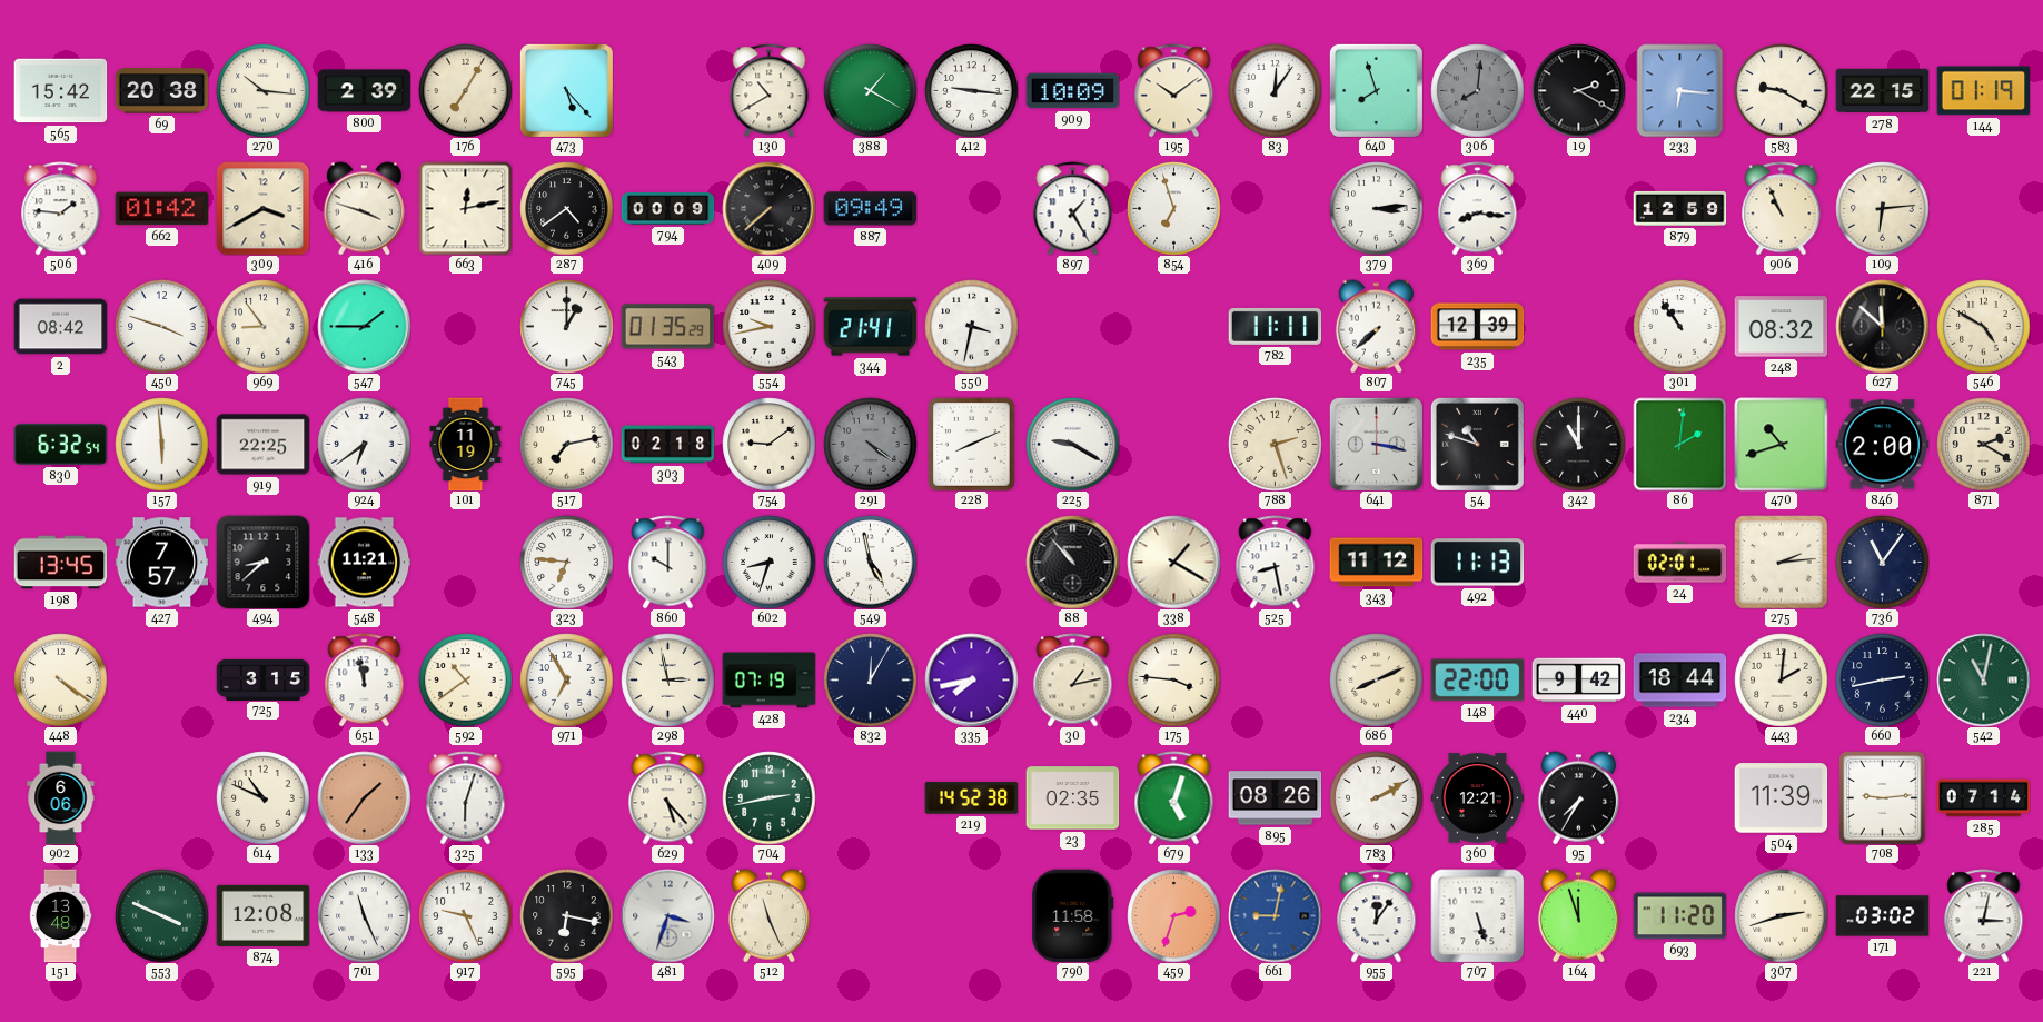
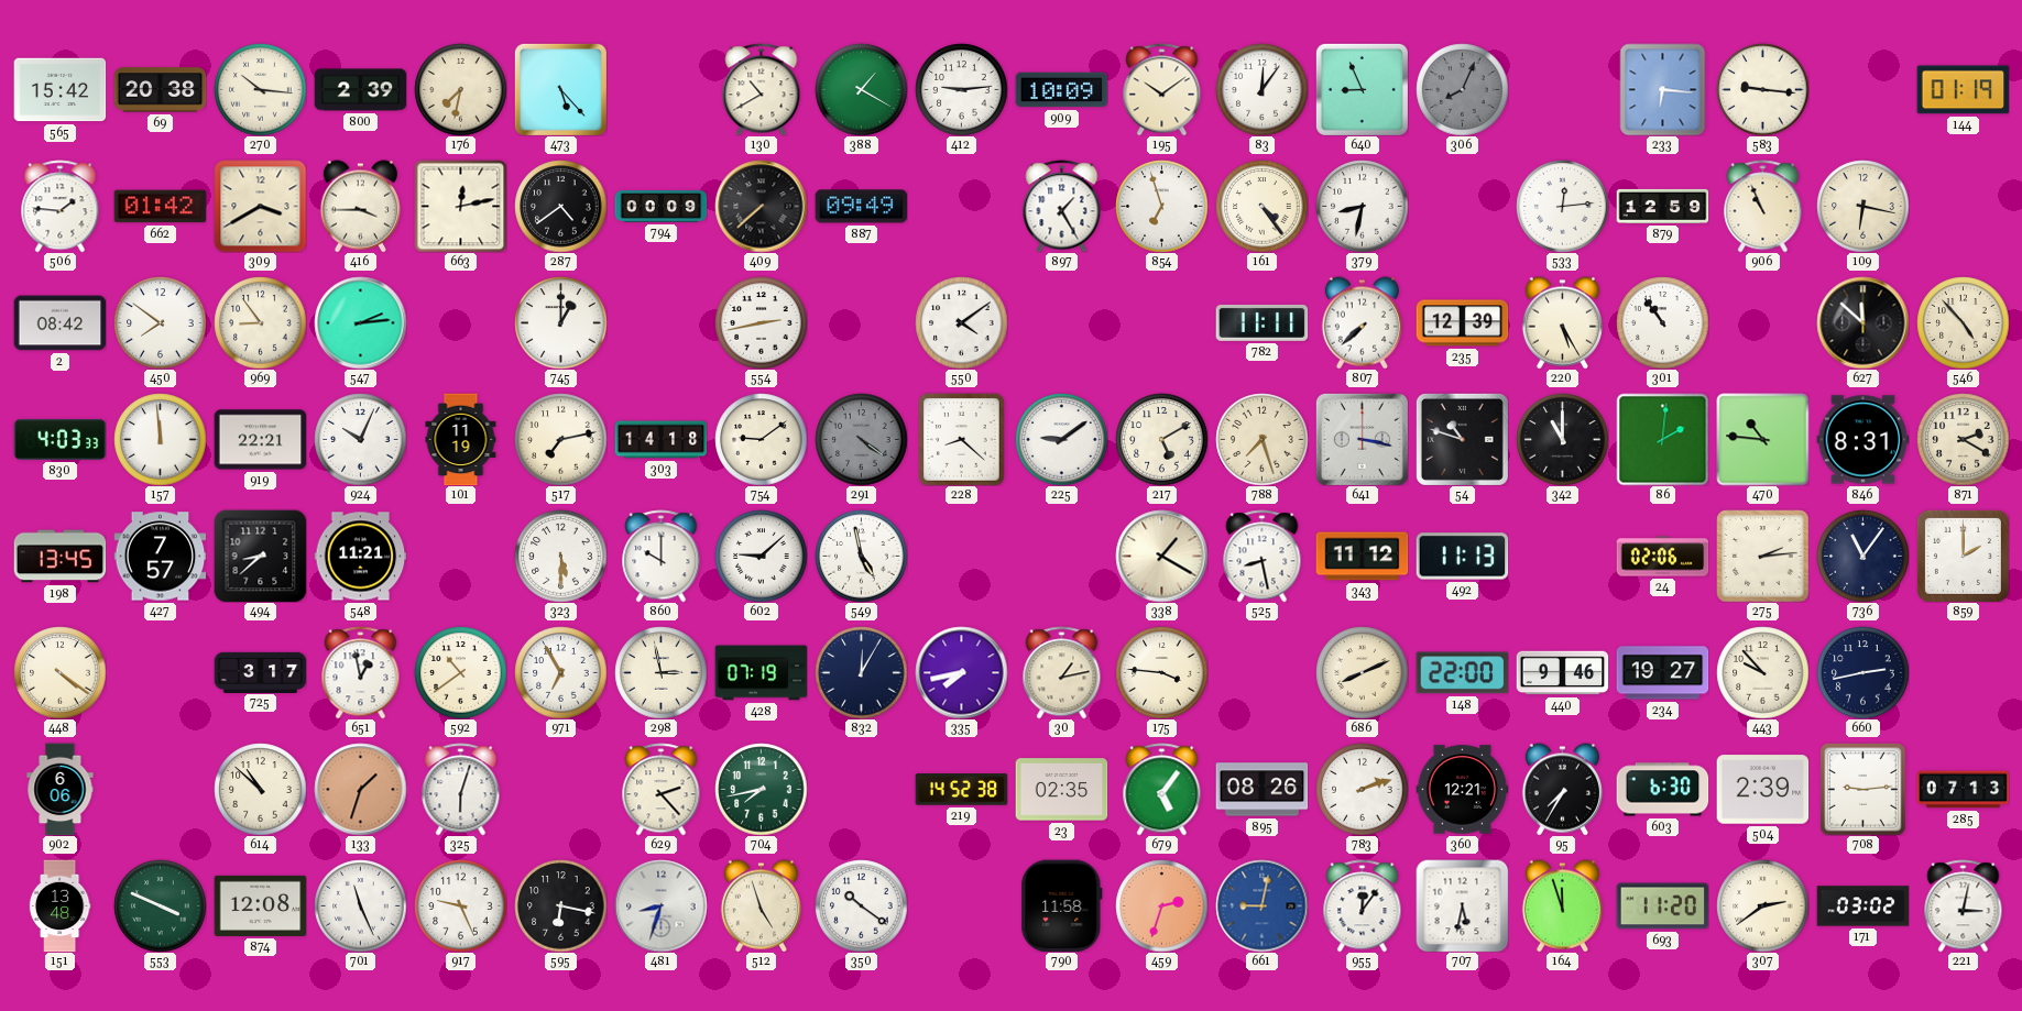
176: 7:05 -> 7:32 (460, 89)
412: 9:16 -> 9:14 (961, 89)
640: 7:57 -> 8:56 (1362, 89)
306: 8:01 -> 8:04 (1462, 89)
19: 2:20 -> none (1578, 90)
583: 9:20 -> 9:16 (1762, 89)
278: 22:15 -> none (1882, 91)
416: 3:48 -> 3:45 (360, 206)
161: none -> 4:24 (1261, 206)
379: 3:14 -> 8:32 (1362, 206)
369: 8:16 -> none (1478, 208)
533: none -> 12:14 (1562, 206)
109: 6:14 -> 6:17 (1862, 206)
450: 3:48 -> 7:51 (160, 322)
547: 1:45 -> 2:14 (360, 322)
543: 01:35 -> none (667, 327)
554: 9:43 -> 2:43 (761, 322)
344: 21:41 -> none (870, 327)
550: 3:32 -> 4:09 (961, 322)
220: none -> 5:25 (1562, 322)
248: 08:32 -> none (1781, 327)
546: 4:50 -> 4:53 (1963, 322)
830: 6:32 -> 4:03 (59, 439)
157: 5:59 -> 11:59 (160, 439)
919: 22:25 -> 22:21 (260, 440)
924: 6:39 -> 10:04 (360, 439)
303: 02:18 -> 14:18 (660, 440)
228: 8:11 -> 8:22 (962, 439)
225: 9:20 -> 9:09 (1061, 439)
217: none -> 5:10 (1161, 439)
788: 2:27 -> 7:27 (1261, 439)
470: 10:42 -> 10:46 (1762, 439)
846: 2:00 -> 8:31 (1862, 440)
323: 6:46 -> 5:30 (560, 556)
602: 8:33 -> 9:08 (761, 556)
88: 10:53 -> none (1072, 562)
24: 02:01 -> 02:06 (1662, 557)
859: none -> 2:00 (1963, 556)
725: 3:15 -> 3:17 (260, 672)
651: 11:58 -> 12:58 (361, 672)
440: 9:42 -> 9:46 (1562, 673)
234: 18:44 -> 19:27 (1662, 673)
443: 2:01 -> 9:53 (1762, 672)
542: 11:02 -> none (1983, 679)
614: 10:49 -> 10:52 (260, 789)
133: 1:36 -> 1:33 (360, 789)
629: 5:23 -> 2:23 (662, 789)
704: 2:43 -> 7:43 (761, 789)
679: 5:03 -> 5:06 (1162, 789)
783: 2:10 -> 2:12 (1362, 789)
603: none -> 6:30 (1662, 790)
504: 11:39 -> 2:39 (1762, 790)
285: 07:14 -> 07:13 (1963, 790)
481: 3:33 -> 8:33 (660, 905)
512: 11:26 -> 4:57 (761, 905)
350: none -> 10:21 (861, 905)
707: 5:27 -> 5:32 (1462, 905)
307: 2:42 -> 2:39 (1762, 905)
